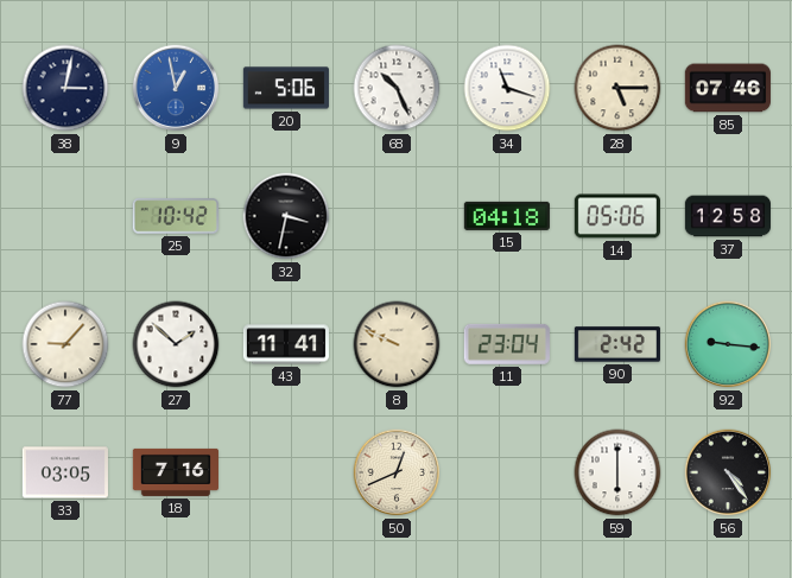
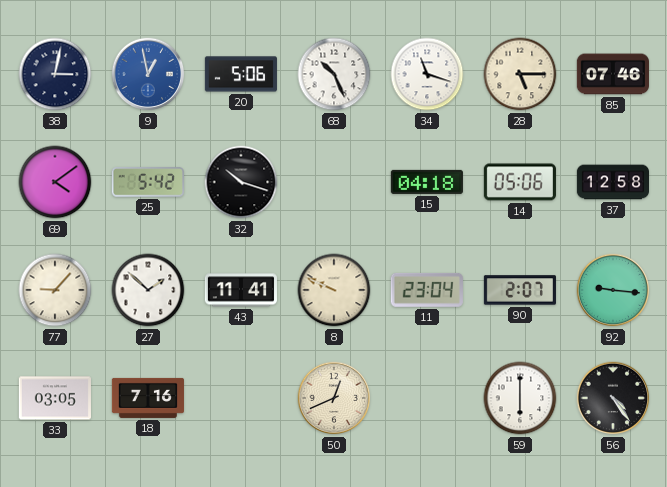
69: none -> 4:09 (55, 182)
25: 10:42 -> 5:42 (148, 182)
32: 3:32 -> 10:18 (241, 182)
90: 2:42 -> 2:07 (520, 290)
